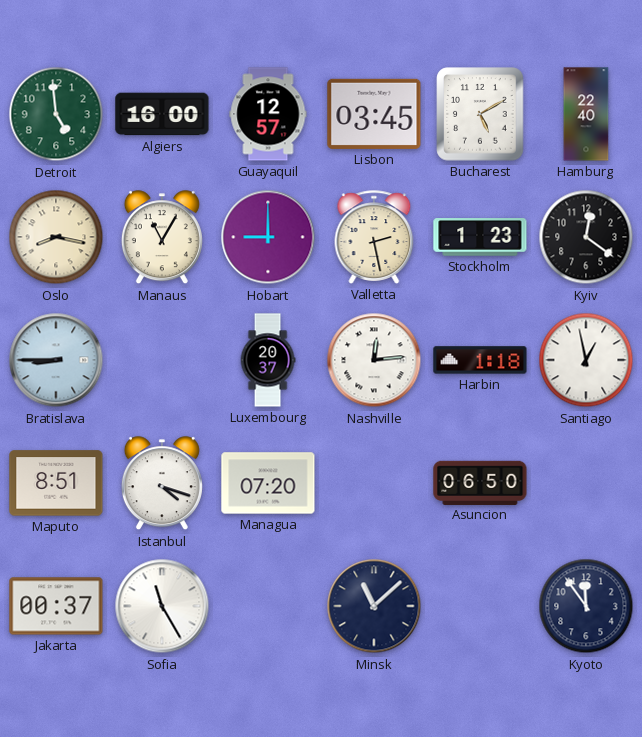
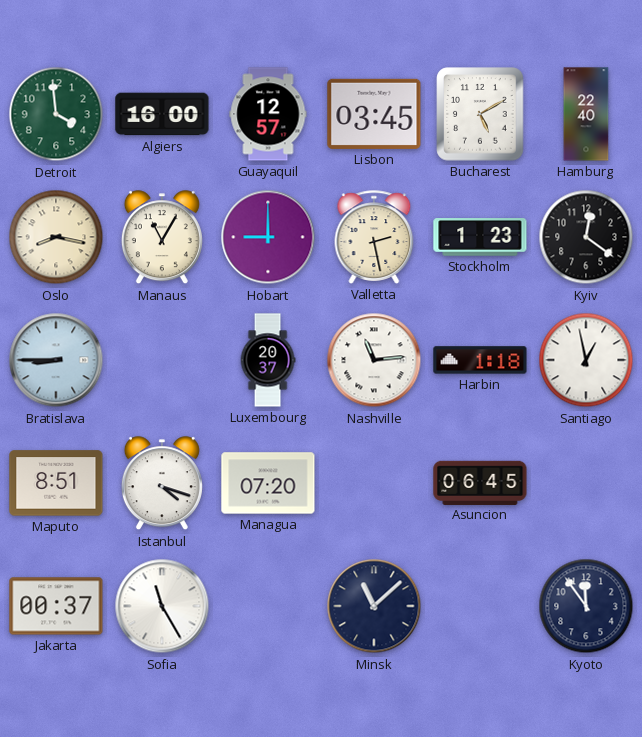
Detroit: 4:59 -> 3:59 (56, 114)
Nashville: 12:14 -> 11:14 (374, 360)
Asuncion: 06:50 -> 06:45 (480, 482)
